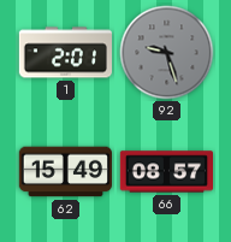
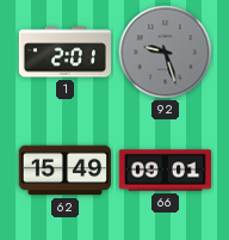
66: 08:57 -> 09:01 (165, 171)
